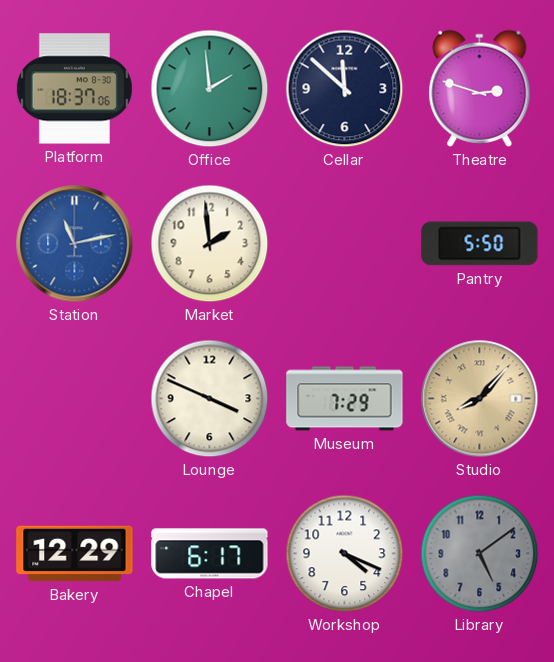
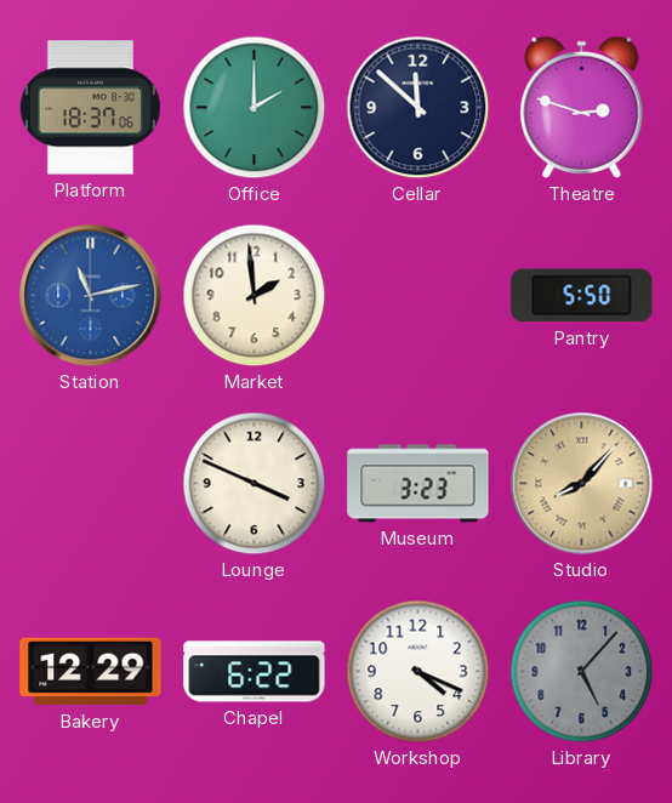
Office: 1:59 -> 2:00 (255, 108)
Museum: 7:29 -> 3:23 (418, 484)
Chapel: 6:17 -> 6:22 (255, 672)
Library: 5:09 -> 5:07 (582, 672)
